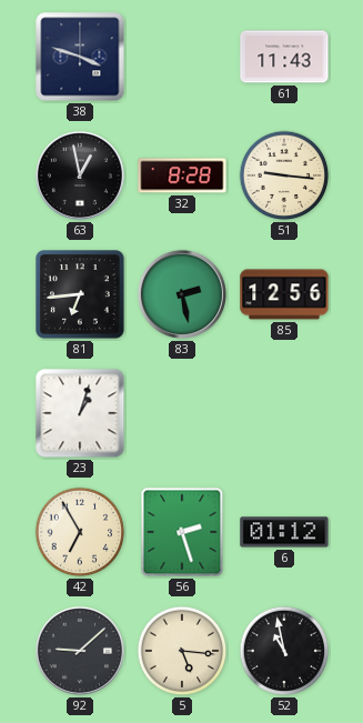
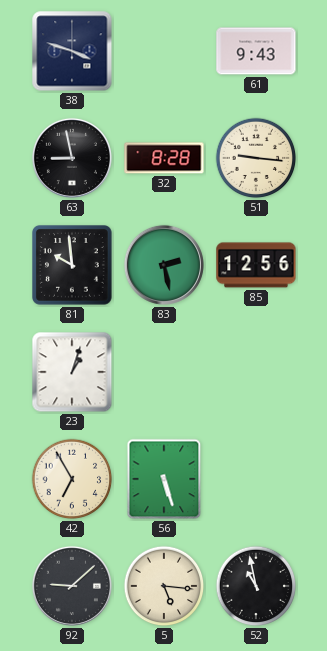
61: 11:43 -> 9:43 (256, 51)
63: 12:58 -> 8:58 (72, 158)
81: 6:44 -> 9:59 (73, 266)
56: 2:27 -> 5:27 (164, 479)
6: 01:12 -> none (284, 532)
